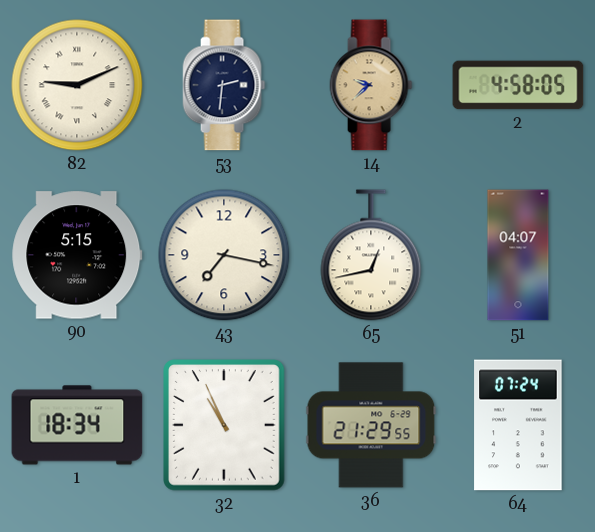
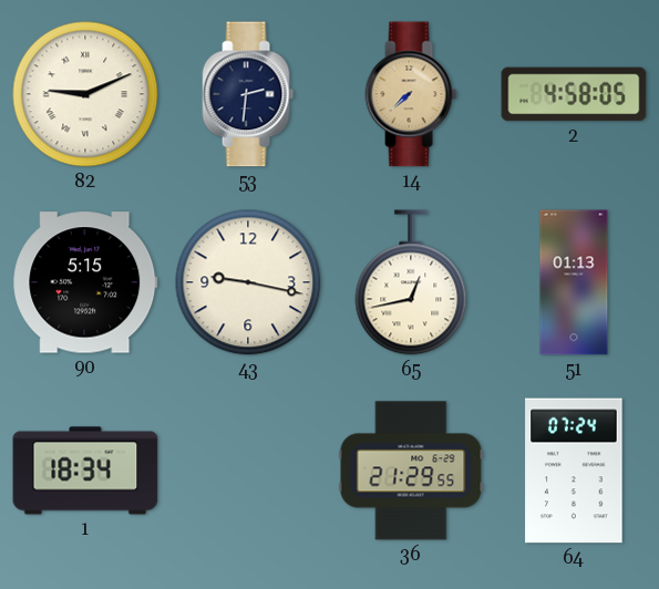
14: 9:38 -> 7:38 (411, 94)
43: 7:17 -> 9:17 (248, 282)
51: 04:07 -> 01:13 (574, 282)
32: 10:56 -> none (225, 425)
